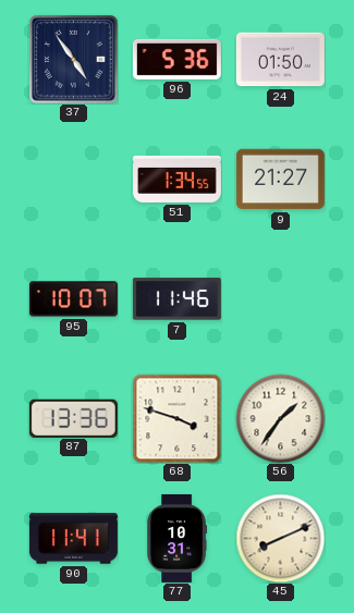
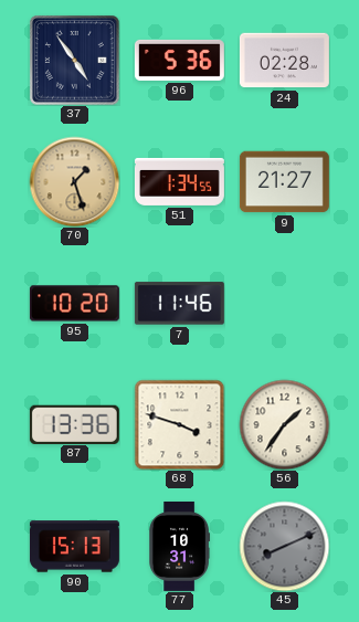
24: 01:50 -> 02:28 (284, 61)
70: none -> 1:27 (74, 181)
95: 10:07 -> 10:20 (74, 304)
90: 11:41 -> 15:13 (74, 547)
45 dial: cream -> grey (284, 546)
